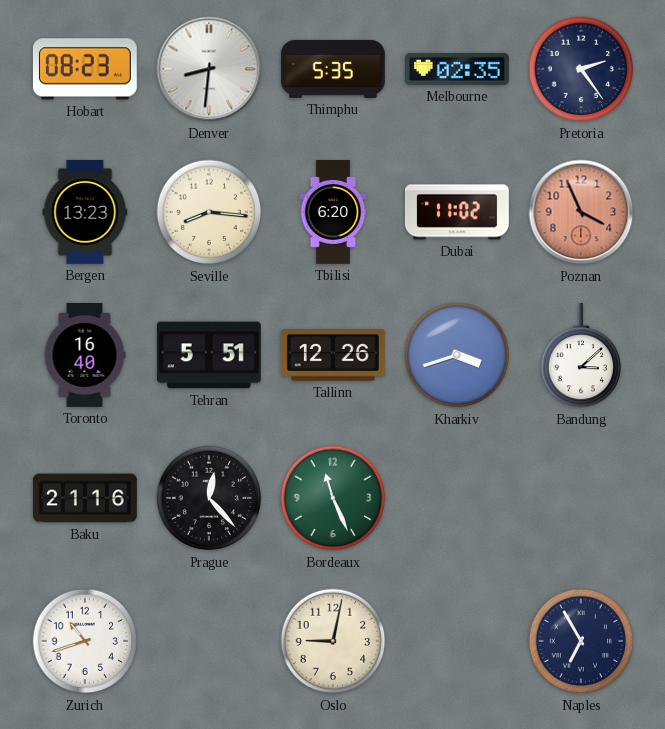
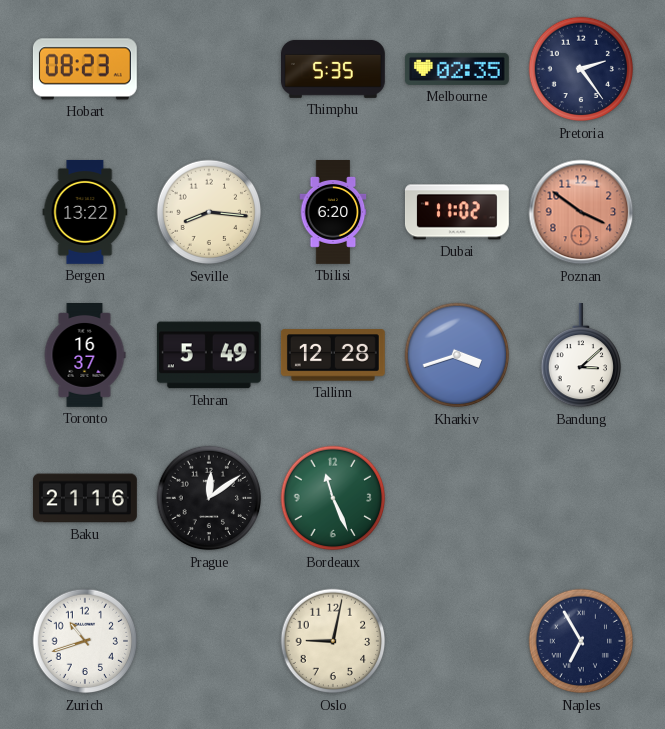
Denver: 8:31 -> none (209, 69)
Bergen: 13:23 -> 13:22 (85, 212)
Poznan: 3:56 -> 3:51 (581, 212)
Toronto: 16:40 -> 16:37 (85, 356)
Tehran: 5:51 -> 5:49 (209, 355)
Tallinn: 12:26 -> 12:28 (333, 355)
Prague: 12:23 -> 12:09 (209, 498)
